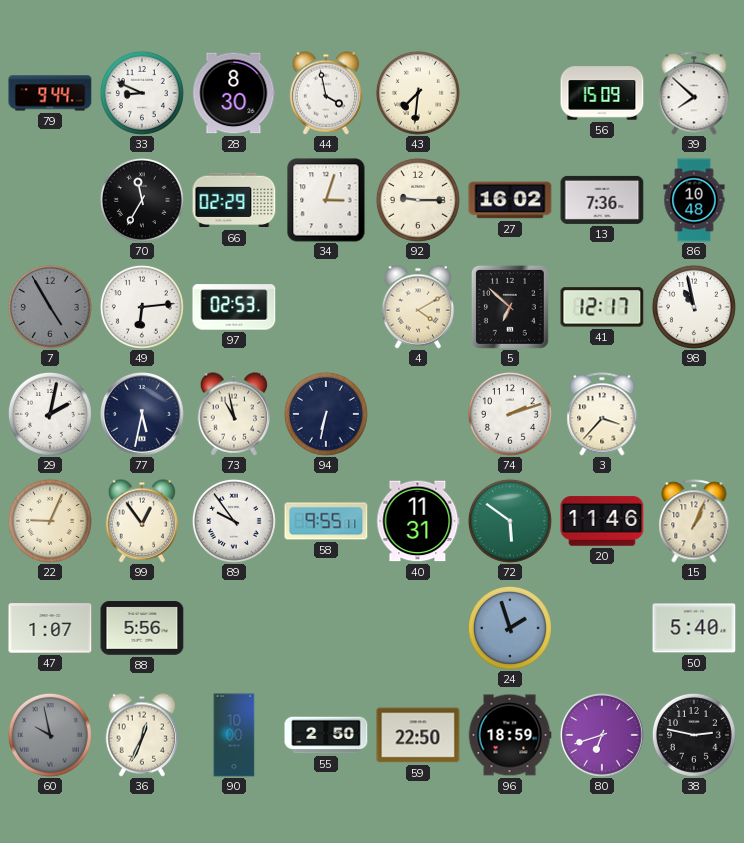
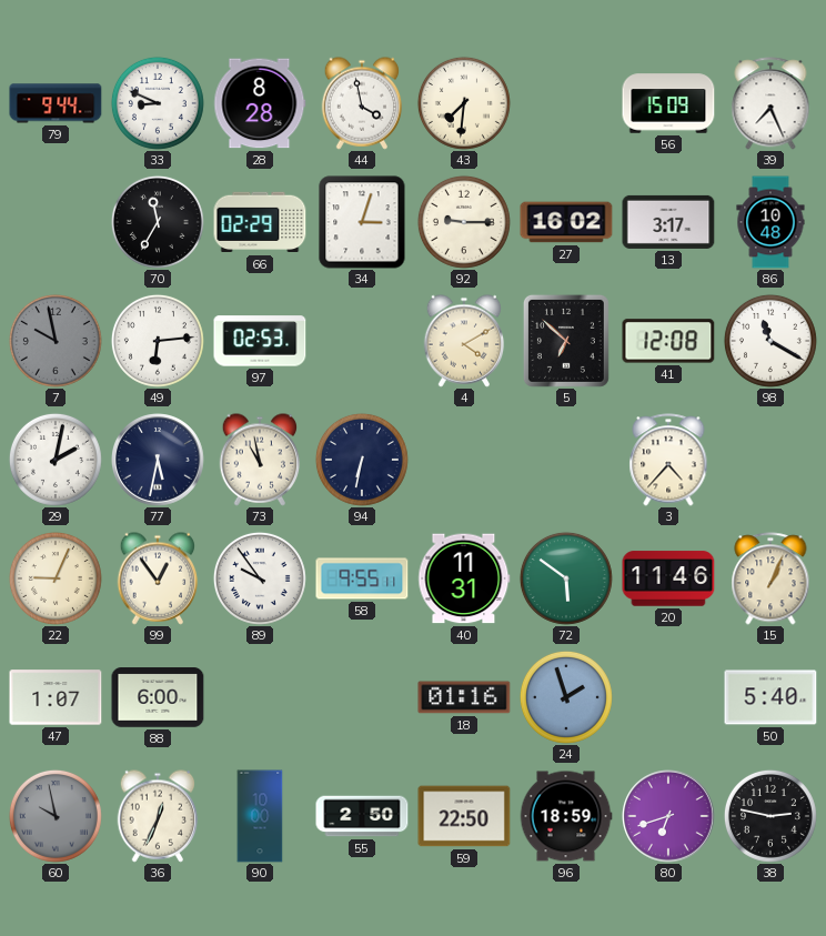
28: 8:30 -> 8:28 (260, 103)
39: 7:52 -> 7:26 (770, 103)
13: 7:36 -> 3:17 (668, 222)
7: 4:55 -> 9:58 (56, 341)
41: 12:17 -> 12:08 (668, 341)
98: 10:58 -> 11:20 (770, 341)
74: 2:12 -> none (510, 414)
3: 3:37 -> 4:37 (668, 460)
88: 5:56 -> 6:00 (158, 697)
18: none -> 01:16 (464, 697)
